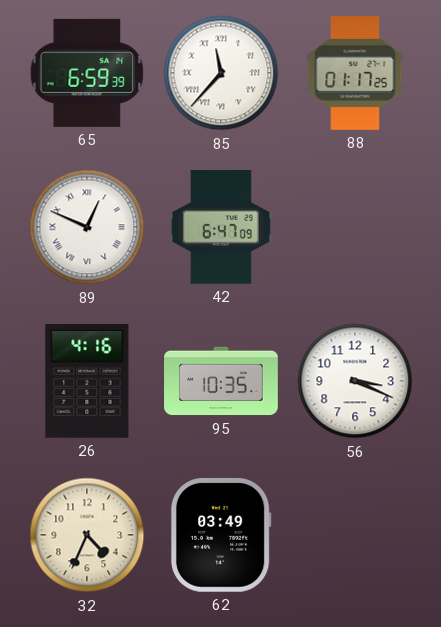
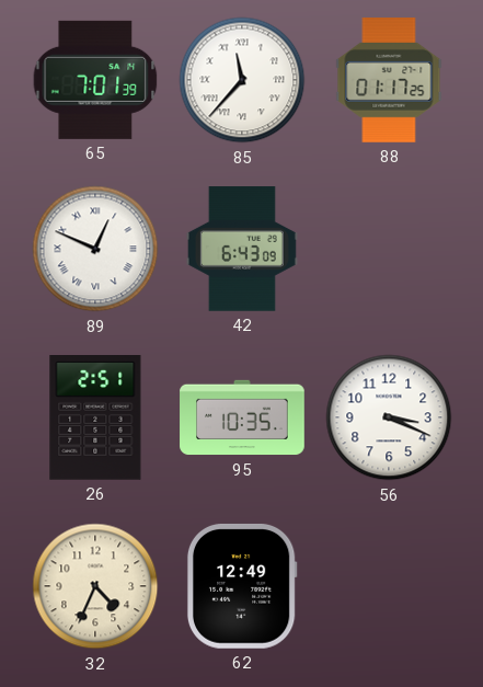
65: 6:59 -> 7:01 (95, 80)
42: 6:47 -> 6:43 (242, 249)
26: 4:16 -> 2:51 (95, 419)
62: 03:49 -> 12:49 (242, 586)
